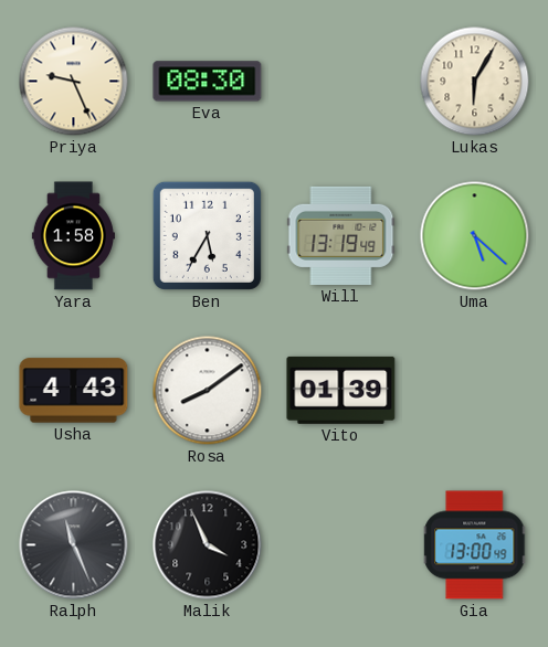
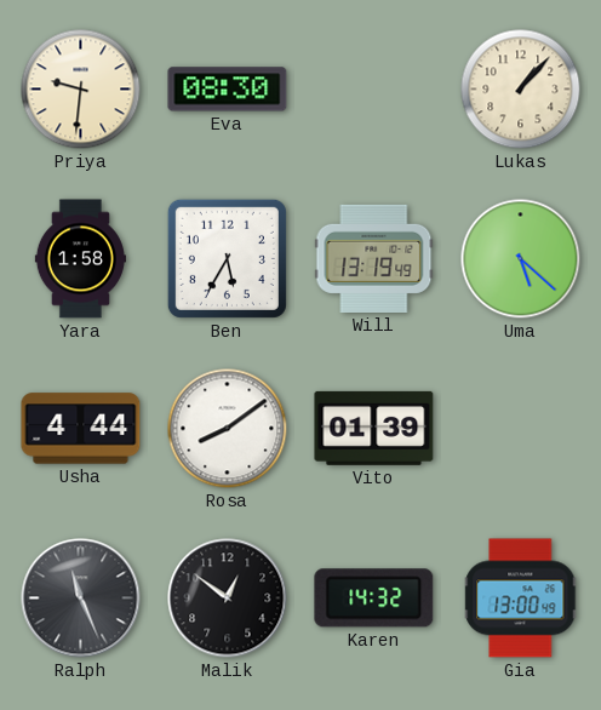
Priya: 9:26 -> 9:31 (81, 90)
Lukas: 6:05 -> 1:07 (521, 90)
Usha: 4:43 -> 4:44 (81, 429)
Malik: 3:56 -> 12:51 (228, 599)
Karen: none -> 14:32 (374, 599)
